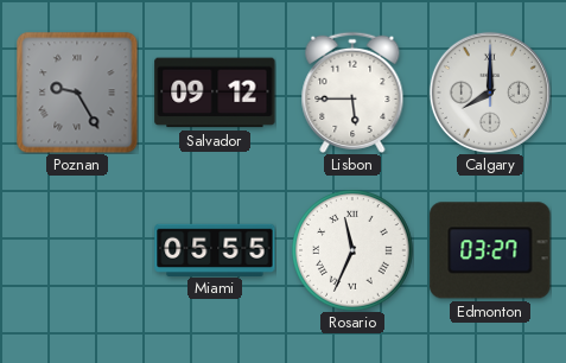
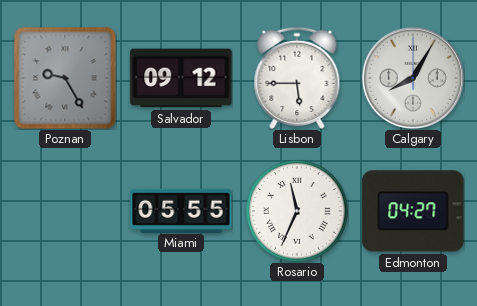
Calgary: 8:00 -> 8:05 (413, 78)
Edmonton: 03:27 -> 04:27 (413, 211)
